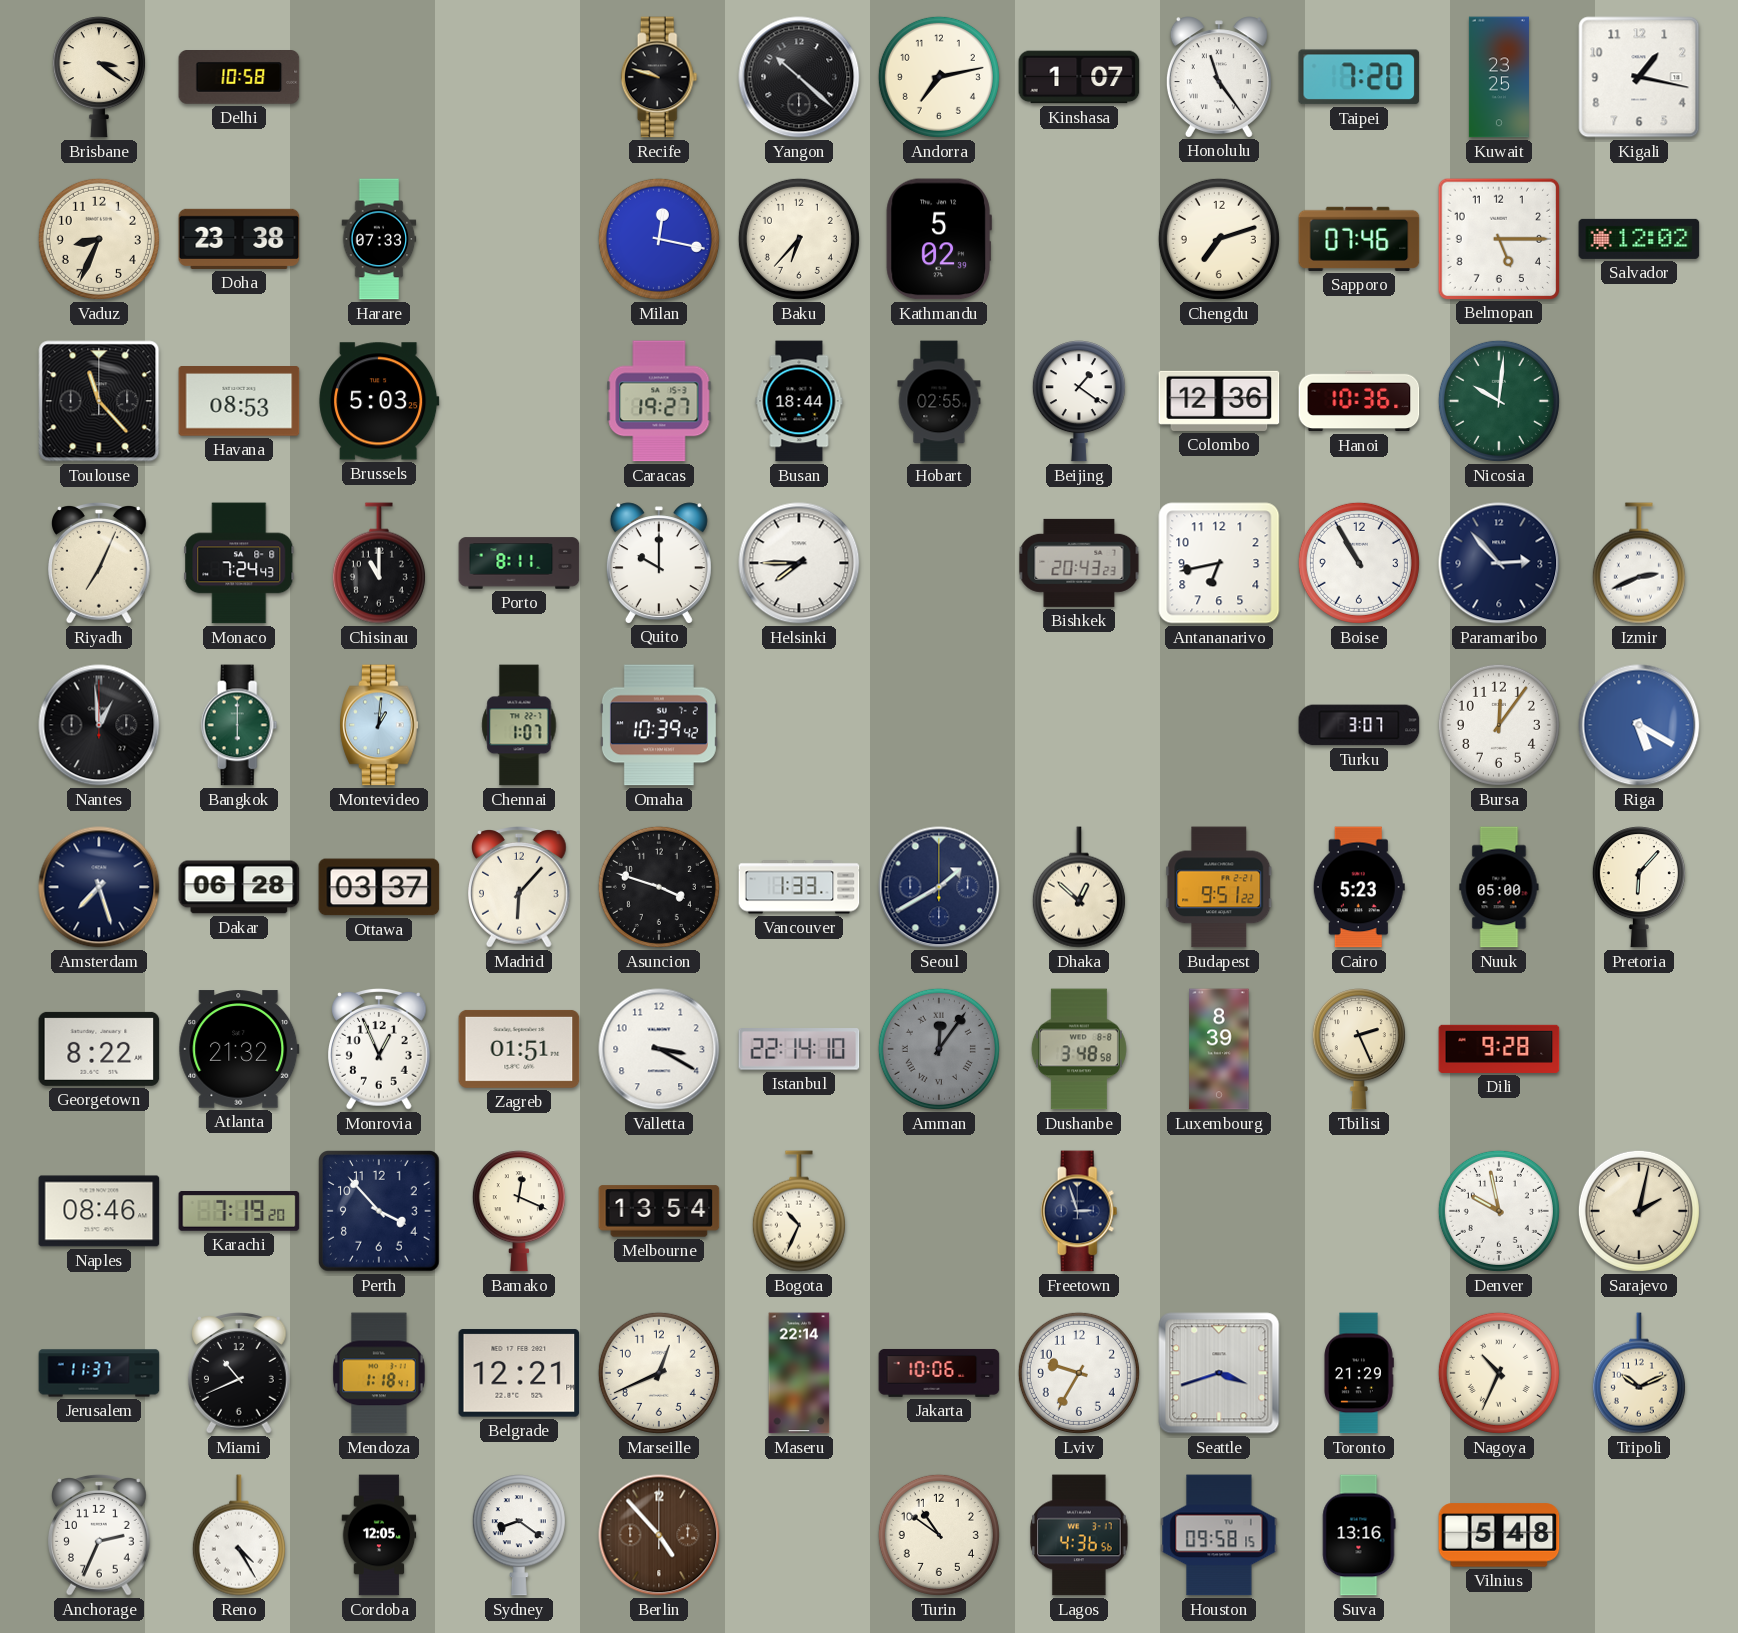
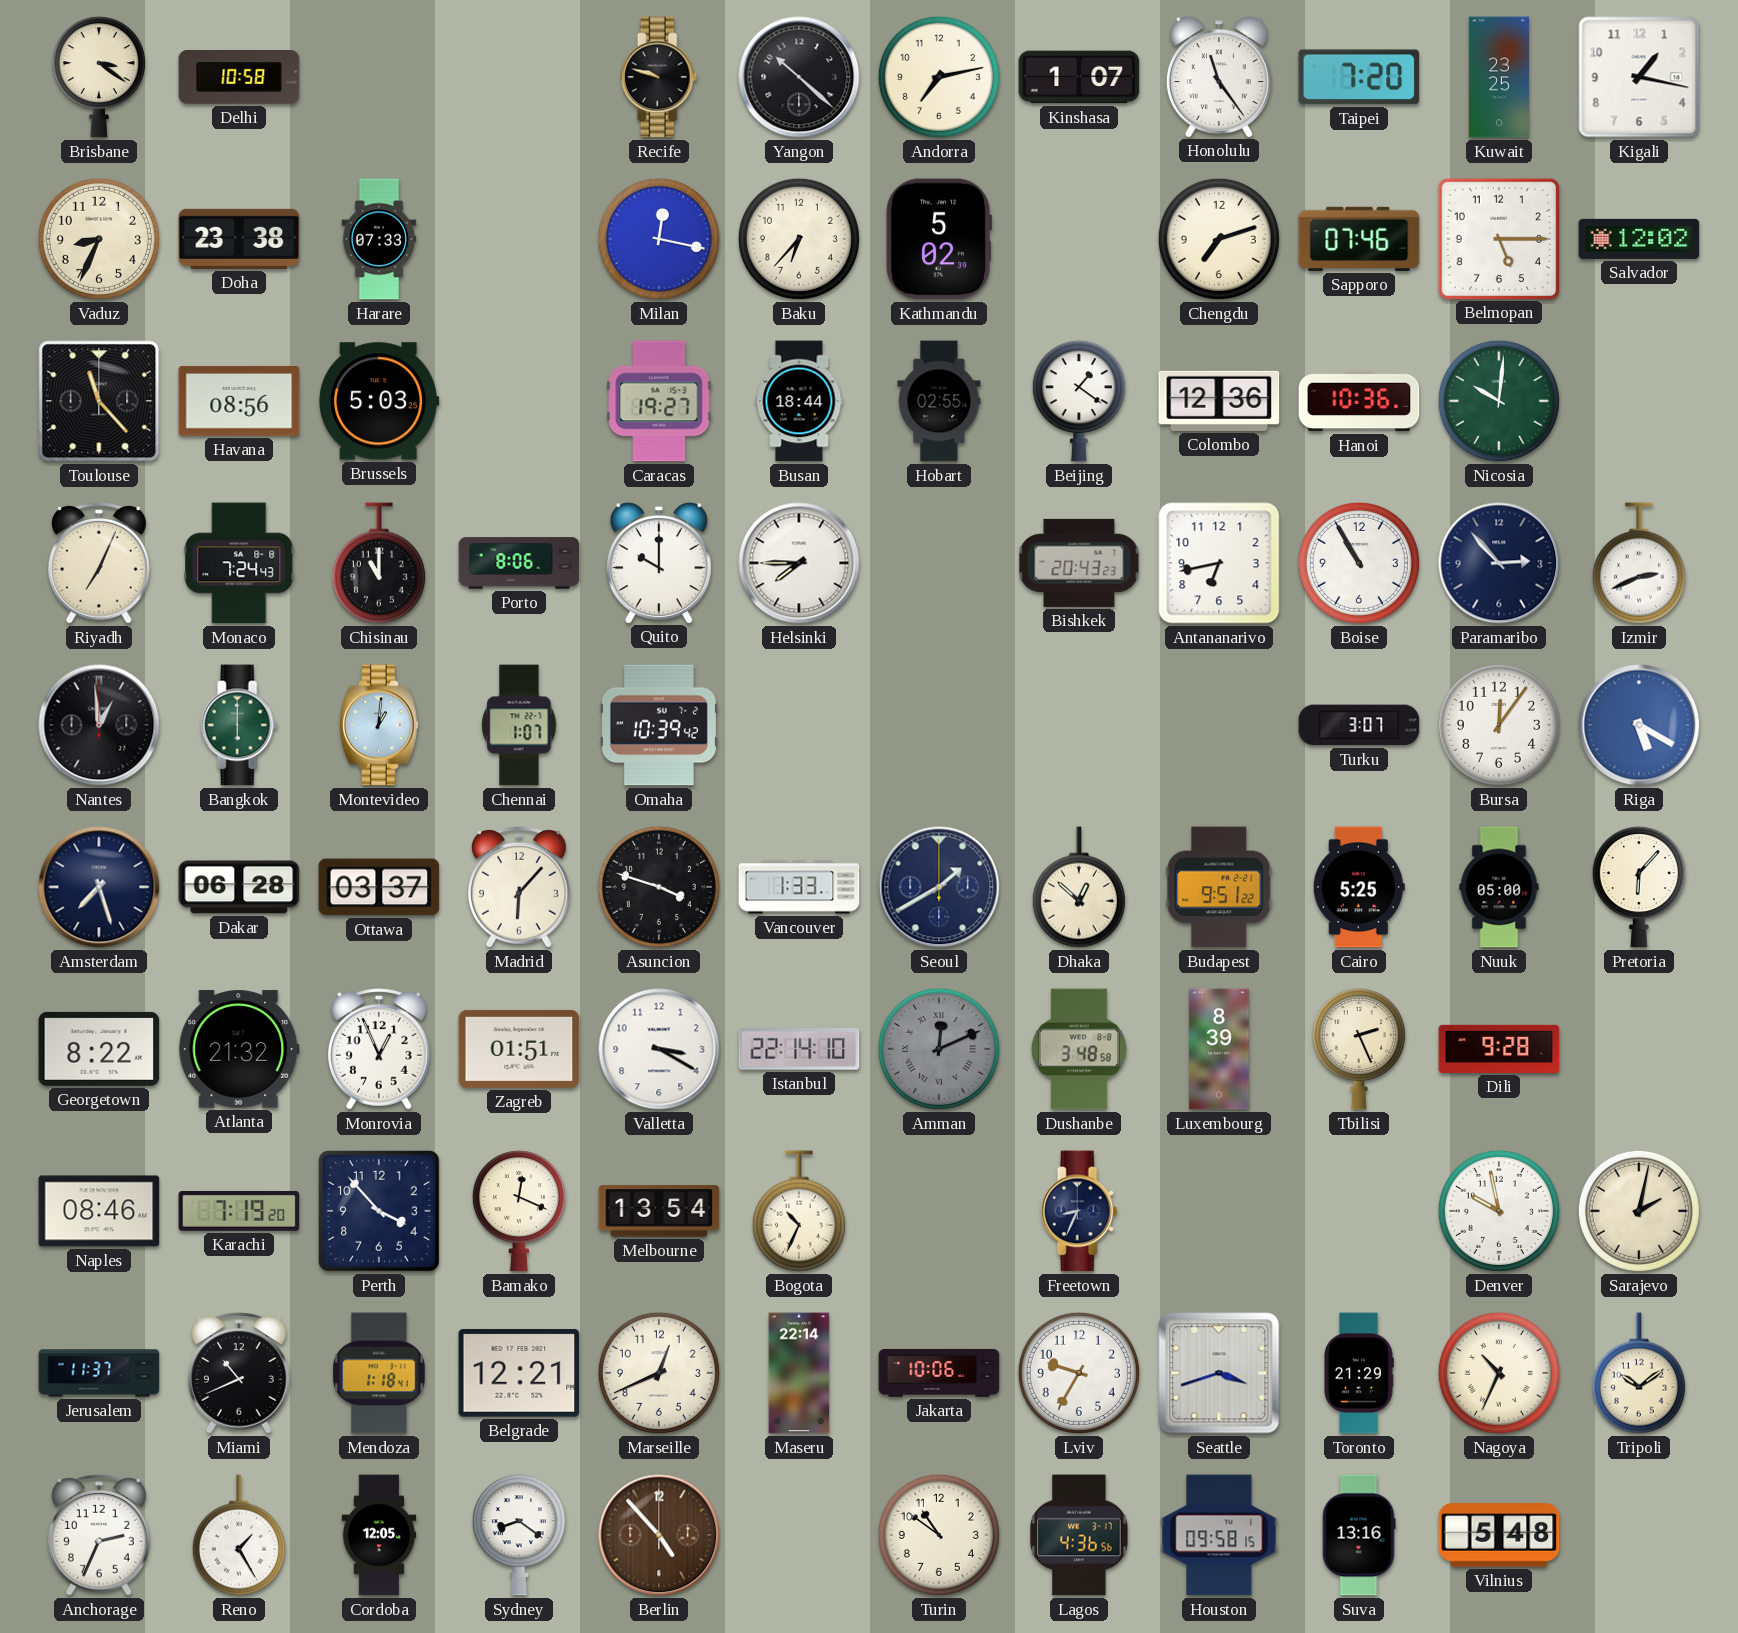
Havana: 08:53 -> 08:56 (239, 402)
Porto: 8:11 -> 8:06 (519, 563)
Cairo: 5:23 -> 5:25 (1359, 887)
Amman: 12:06 -> 12:11 (939, 1049)
Freetown: 2:57 -> 8:34 (1079, 1211)
Tripoli: 10:11 -> 10:09 (1639, 1373)
Reno: 4:25 -> 1:25 (239, 1535)
